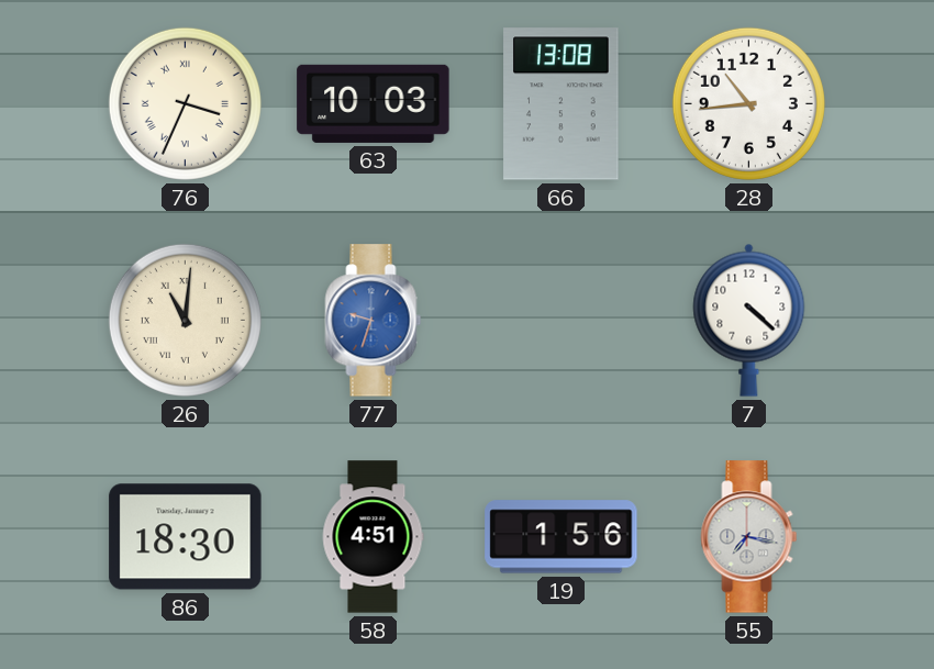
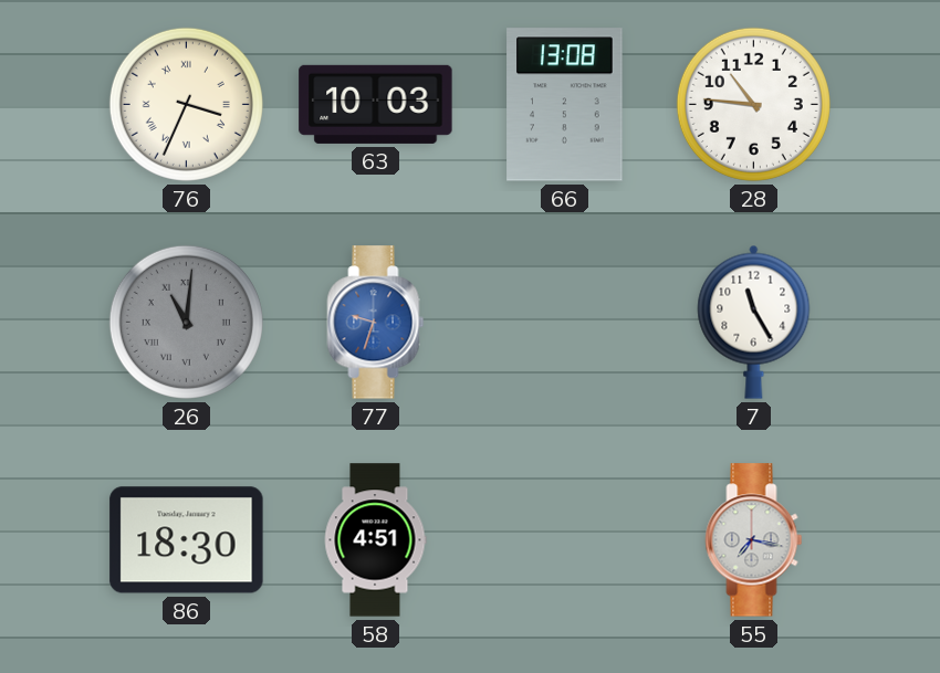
28: 10:44 -> 10:46 (753, 104)
26 dial: cream -> grey (186, 322)
7: 4:22 -> 11:25 (754, 322)
19: 1:56 -> none (561, 537)
